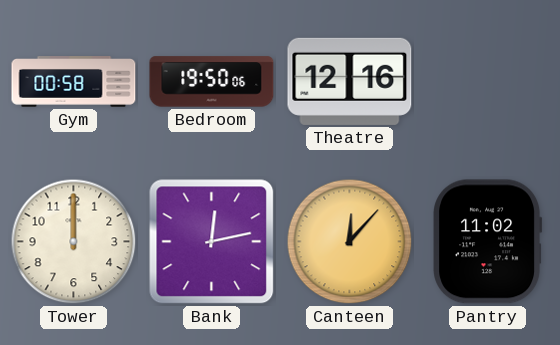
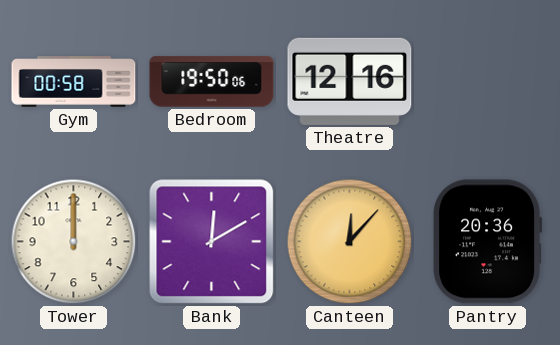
Bank: 12:13 -> 12:10 (212, 242)
Pantry: 11:02 -> 20:36 (488, 242)
